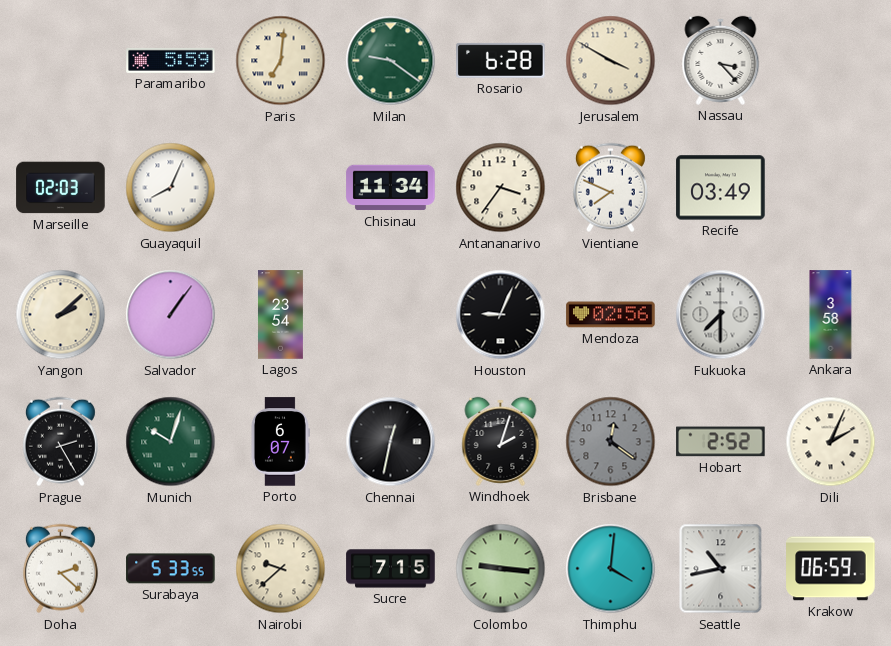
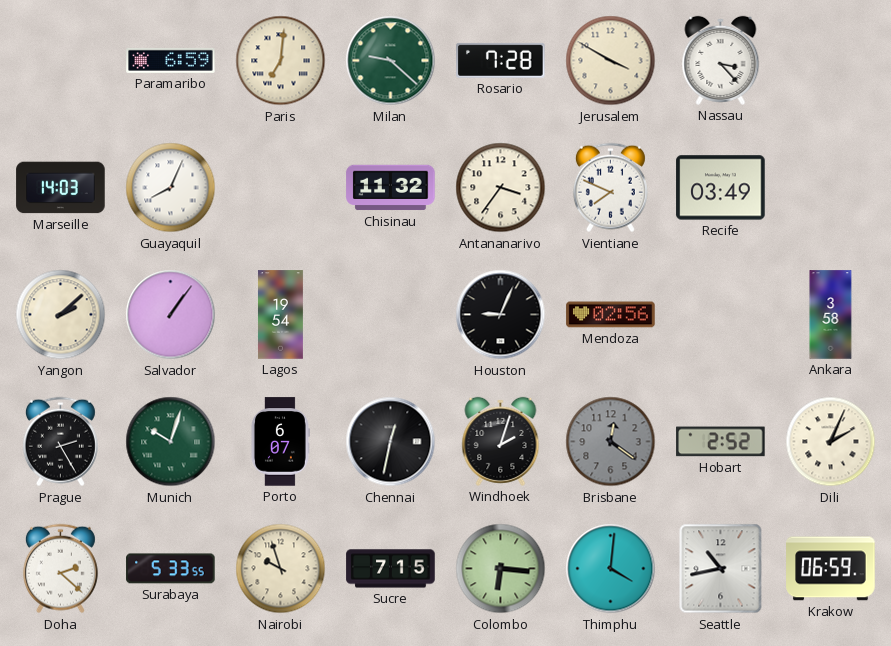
Paramaribo: 5:59 -> 6:59 (171, 60)
Milan: 9:21 -> 9:22 (391, 61)
Rosario: 6:28 -> 7:28 (501, 60)
Marseille: 02:03 -> 14:03 (61, 188)
Chisinau: 11:34 -> 11:32 (391, 188)
Lagos: 23:54 -> 19:54 (280, 315)
Fukuoka: 7:30 -> none (721, 315)
Nairobi: 9:38 -> 9:57 (281, 569)
Colombo: 9:16 -> 6:16 (501, 569)
